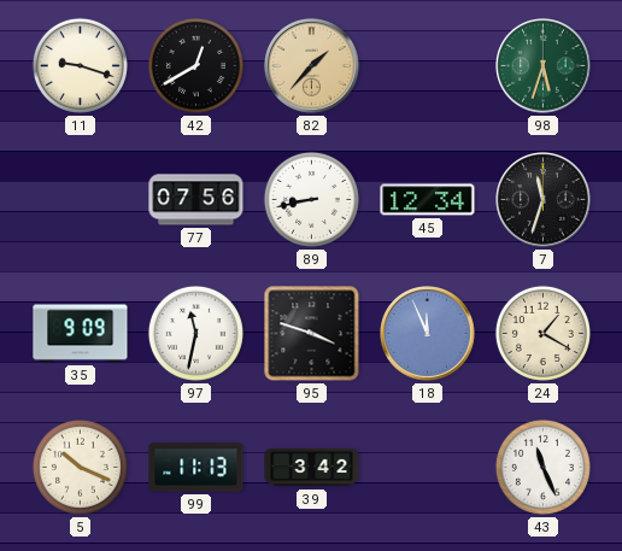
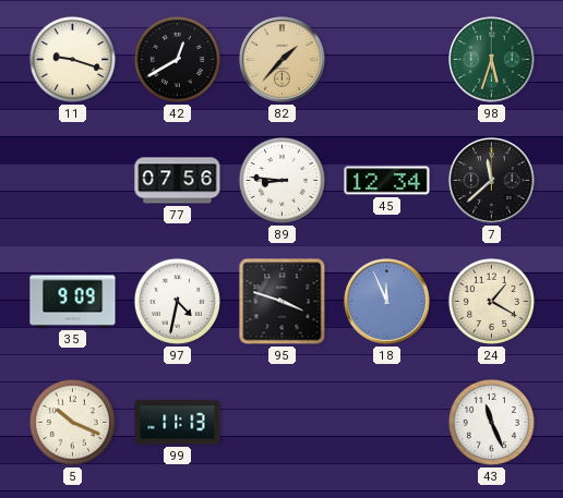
89: 8:43 -> 8:46 (281, 180)
7: 11:33 -> 11:38 (492, 181)
97: 11:32 -> 4:32 (177, 301)
39: 3:42 -> none (312, 468)
